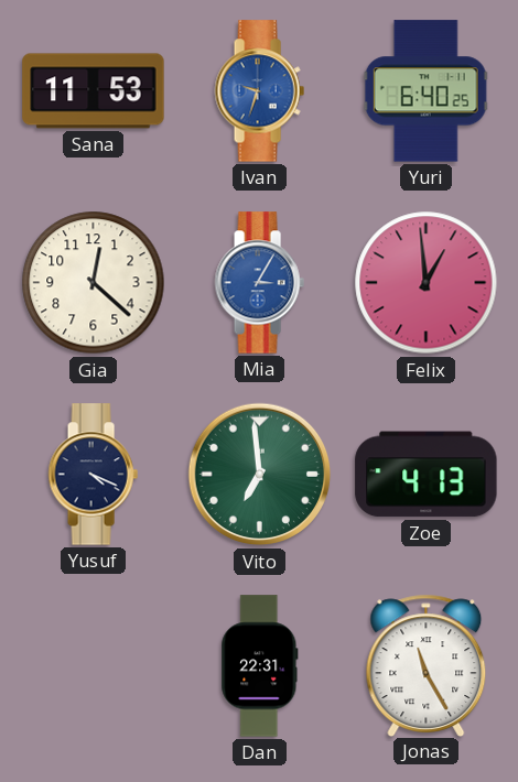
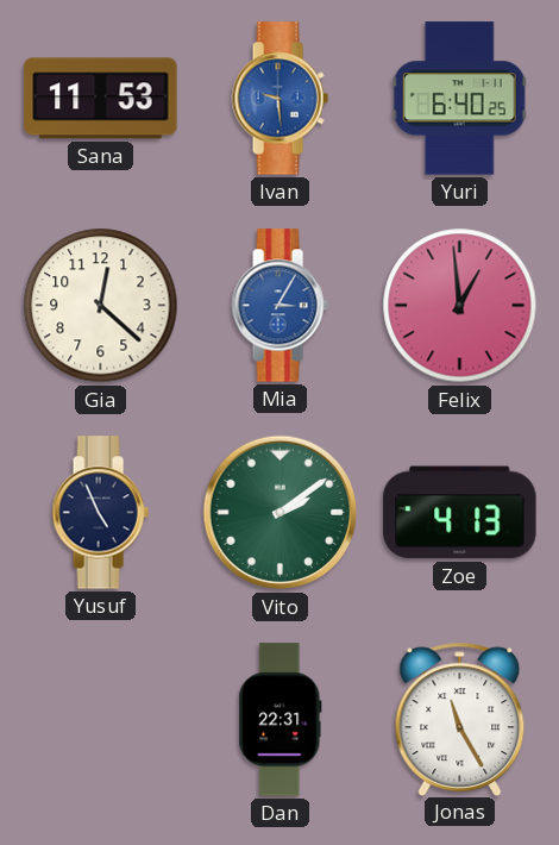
Ivan: 9:33 -> 9:29 (279, 99)
Yusuf: 4:19 -> 4:56 (100, 513)
Vito: 6:59 -> 2:09 (281, 513)
